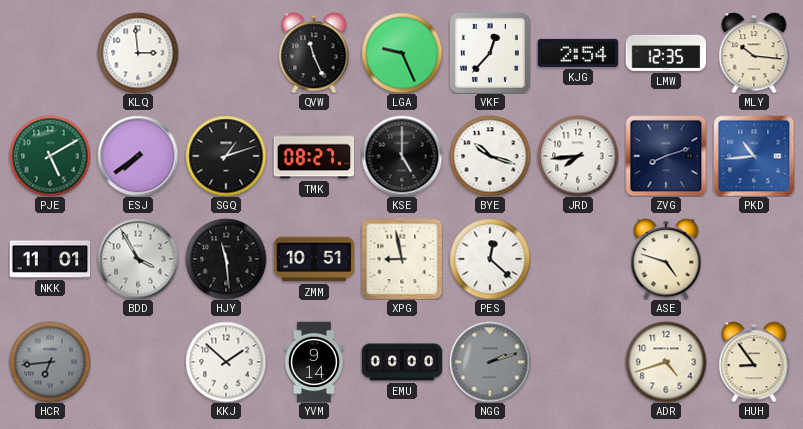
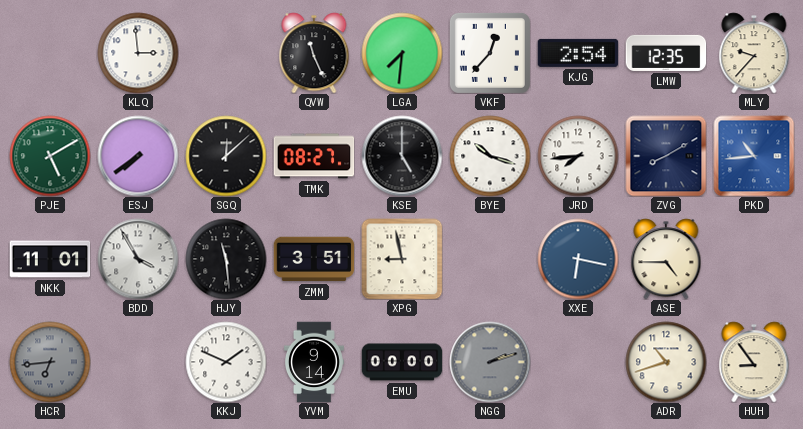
LGA: 9:26 -> 7:31 (402, 53)
MLY: 10:16 -> 9:37 (754, 53)
SGQ: 1:12 -> 12:08 (226, 156)
ZVG: 8:12 -> 8:10 (666, 156)
ZMM: 10:51 -> 3:51 (314, 259)
PES: 12:22 -> none (490, 259)
XXE: none -> 6:17 (578, 259)
ASE: 4:48 -> 4:45 (666, 259)
KKJ: 1:52 -> 1:49 (226, 362)
ADR: 4:42 -> 10:42 (666, 362)
